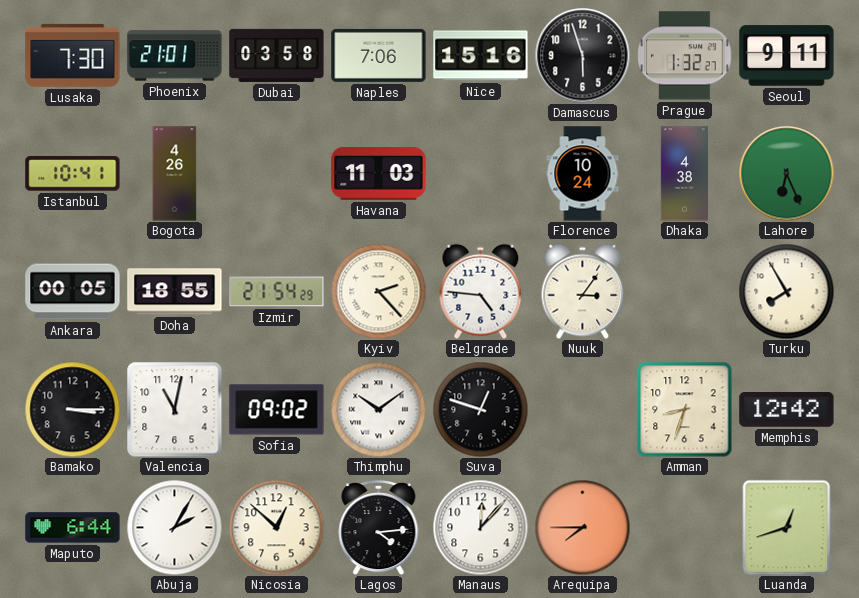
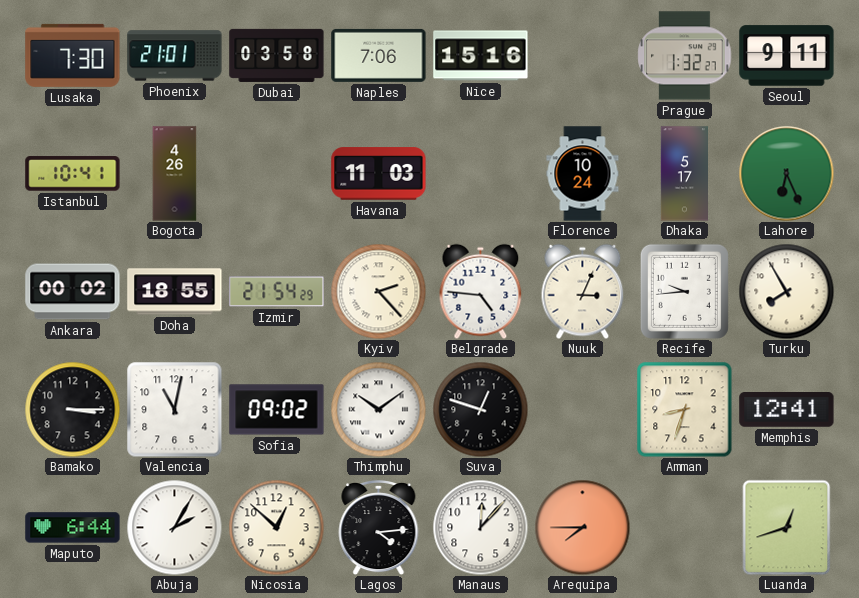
Damascus: 5:57 -> none (582, 55)
Dhaka: 4:38 -> 5:17 (684, 174)
Ankara: 00:05 -> 00:02 (73, 292)
Nuuk: 3:06 -> 3:04 (583, 291)
Recife: none -> 9:44 (684, 291)
Memphis: 12:42 -> 12:41 (787, 410)
